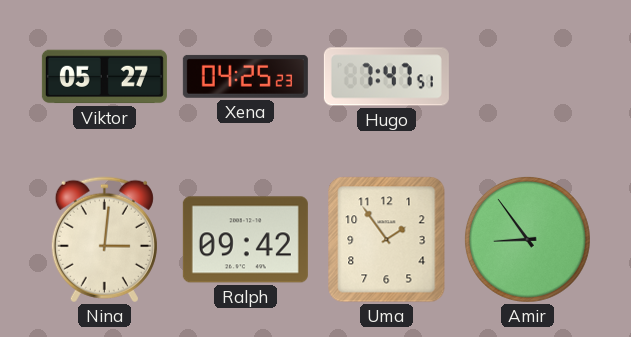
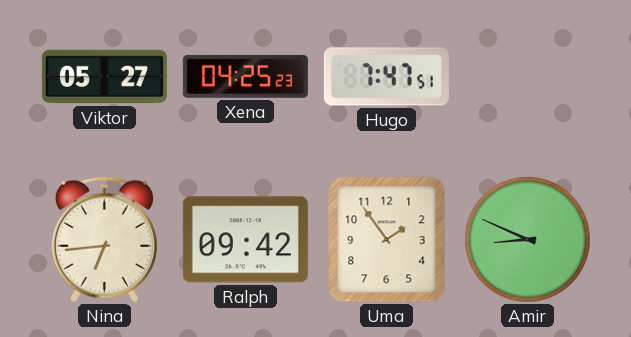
Nina: 3:01 -> 6:44 (104, 240)
Amir: 8:54 -> 8:49 (527, 239)
